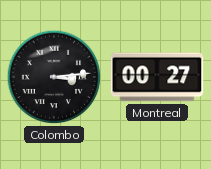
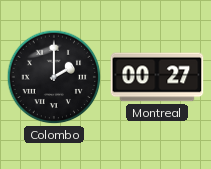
Colombo: 3:14 -> 2:00 (54, 77)
